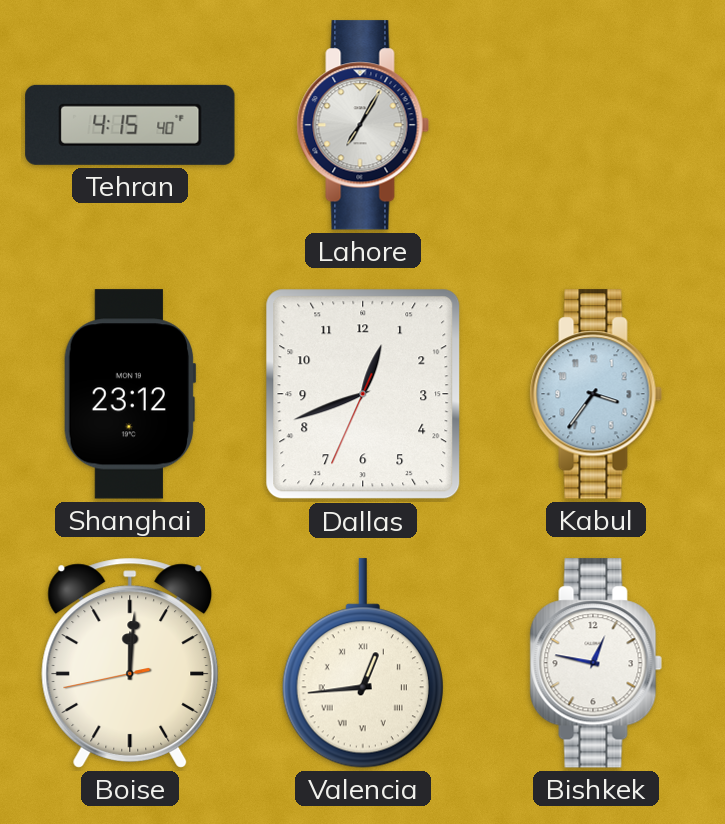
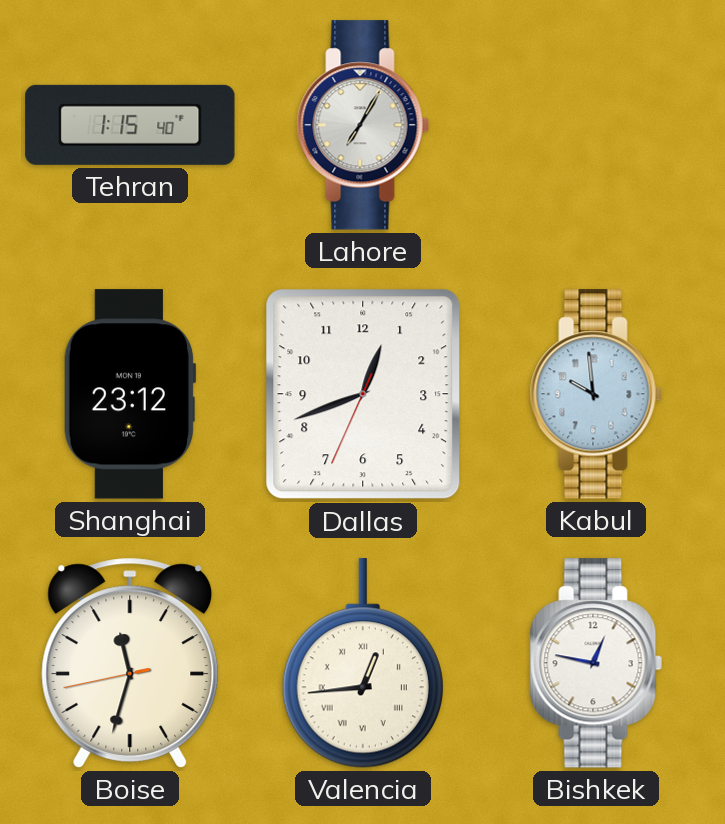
Tehran: 4:15 -> 1:15 (130, 125)
Kabul: 3:36 -> 9:59 (596, 394)
Boise: 12:00 -> 11:32 (130, 663)
